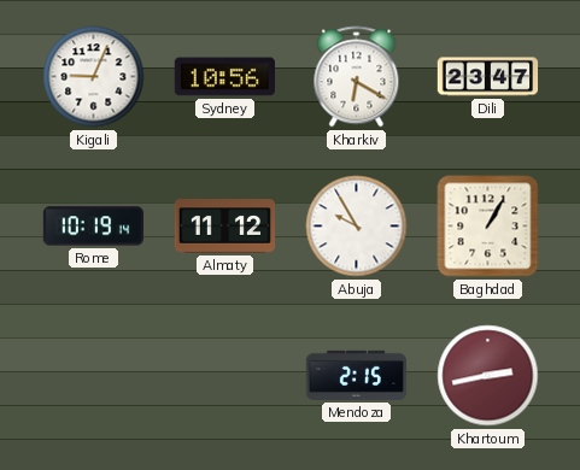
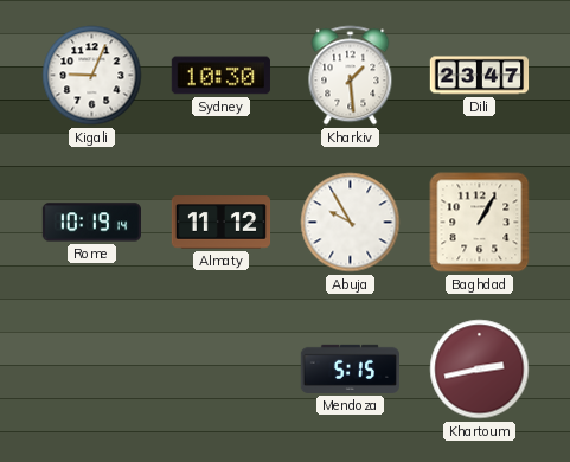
Sydney: 10:56 -> 10:30 (220, 76)
Kharkiv: 6:20 -> 1:29 (351, 76)
Mendoza: 2:15 -> 5:15 (350, 368)
